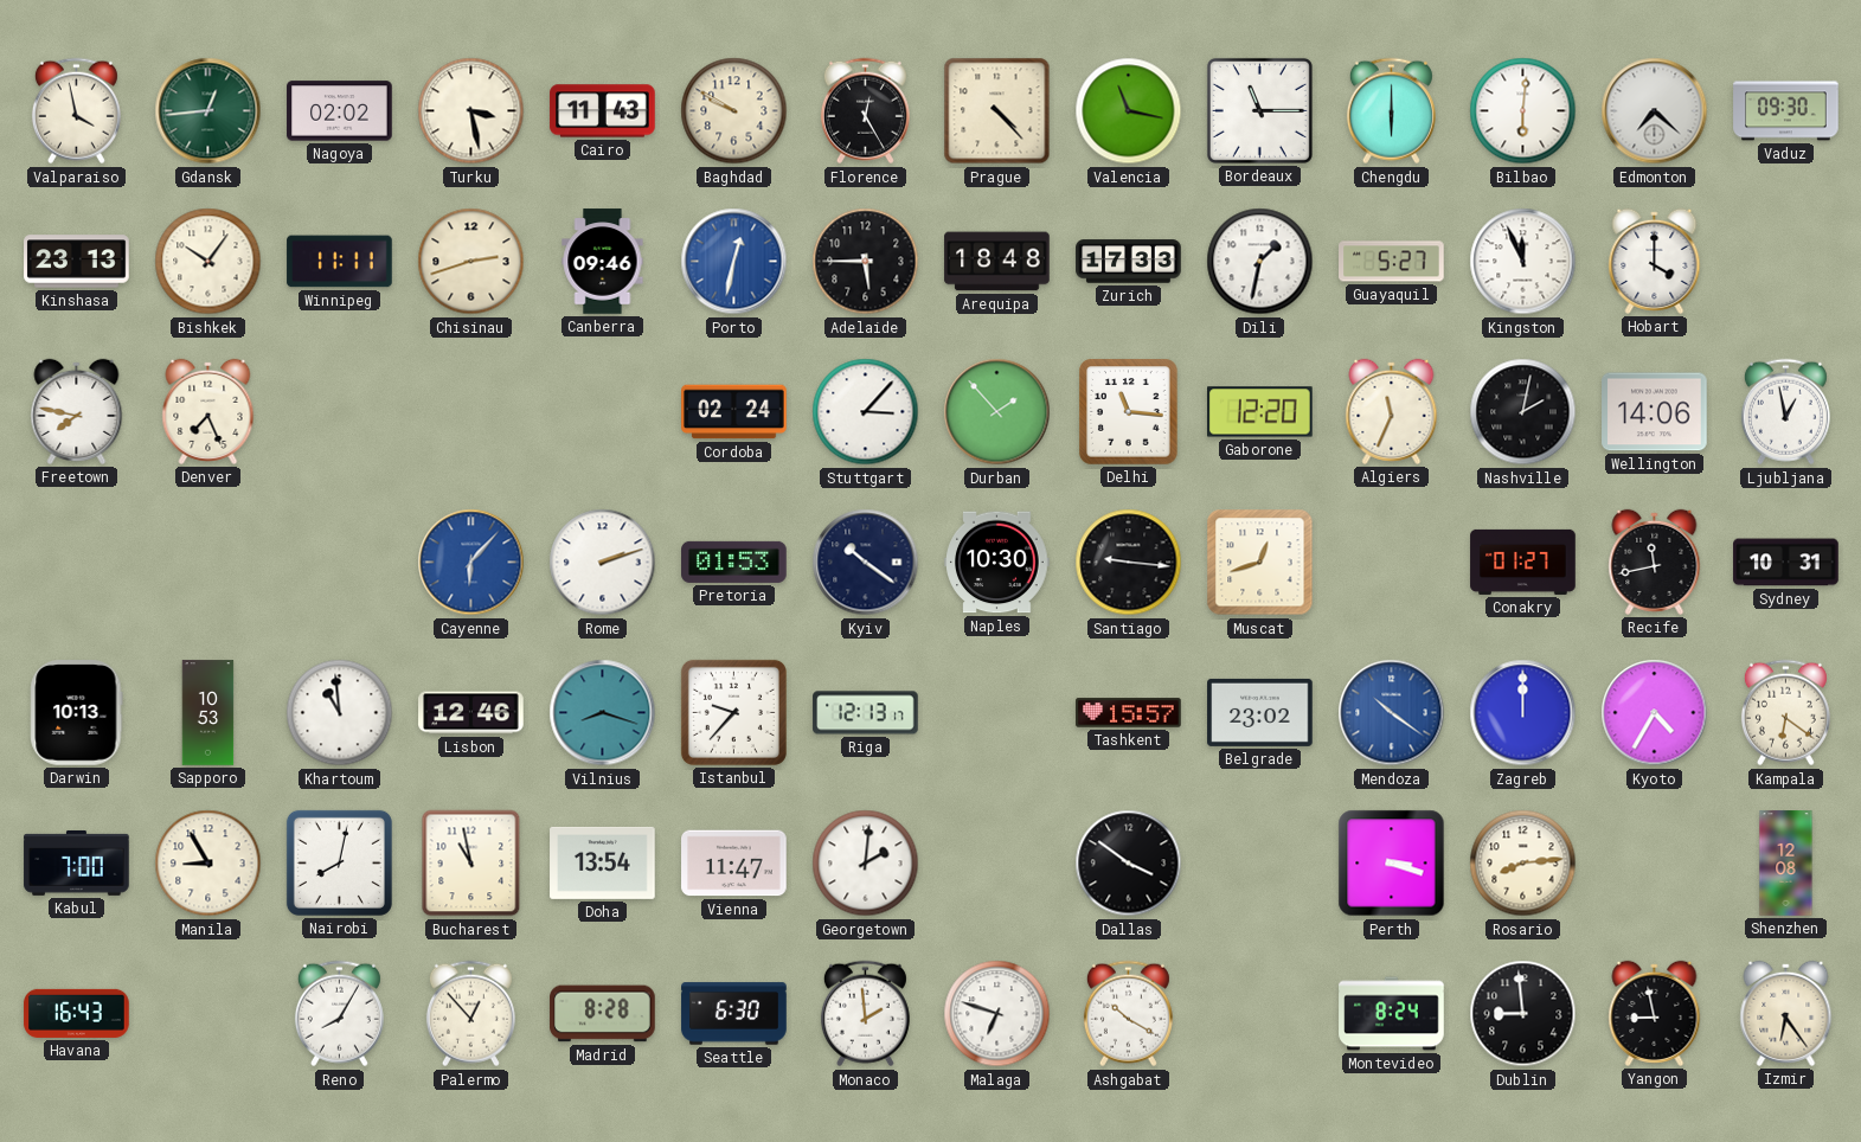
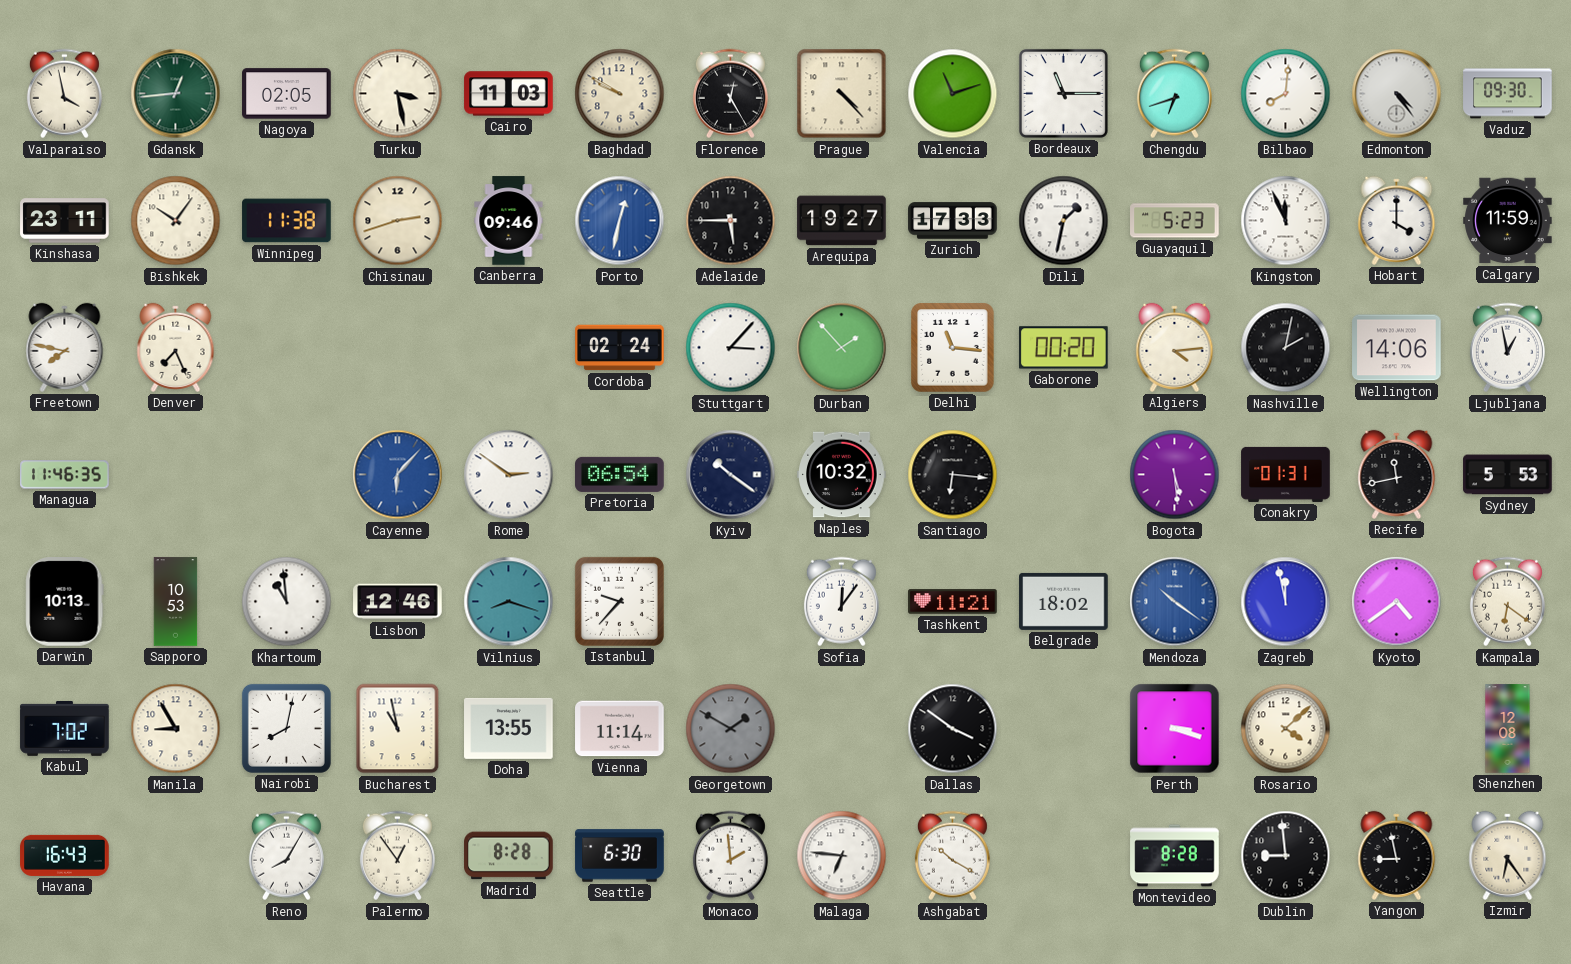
Nagoya: 02:02 -> 02:05 (287, 94)
Cairo: 11:43 -> 11:03 (509, 94)
Valencia: 11:17 -> 11:12 (953, 94)
Chengdu: 6:00 -> 6:42 (1174, 94)
Bilbao: 6:01 -> 8:01 (1286, 94)
Edmonton: 7:22 -> 4:24 (1397, 94)
Kinshasa: 23:13 -> 23:11 (65, 221)
Winnipeg: 11:11 -> 11:38 (287, 221)
Arequipa: 18:48 -> 19:27 (842, 221)
Guayaquil: 5:27 -> 5:23 (1175, 221)
Calgary: none -> 11:59 (1508, 221)
Gaborone: 12:20 -> 00:20 (1064, 348)
Algiers: 11:34 -> 4:14 (1175, 347)
Managua: none -> 11:46 (65, 475)
Rome: 2:12 -> 2:51 (509, 475)
Pretoria: 01:53 -> 06:54 (620, 474)
Naples: 10:30 -> 10:32 (842, 475)
Santiago: 9:16 -> 6:16 (953, 475)
Muscat: 12:42 -> none (1260, 563)
Bogota: none -> 5:29 (1175, 475)
Conakry: 01:27 -> 01:31 (1286, 474)
Sydney: 10:31 -> 5:53 (1508, 475)
Riga: 12:13 -> none (866, 713)
Sofia: none -> 12:06 (841, 602)
Tashkent: 15:57 -> 11:21 (953, 602)
Belgrade: 23:02 -> 18:02 (1064, 601)
Zagreb: 12:00 -> 11:58 (1286, 602)
Kyoto: 4:35 -> 4:39 (1397, 602)
Kabul: 7:00 -> 7:02 (65, 728)
Doha: 13:54 -> 13:55 (509, 728)
Vienna: 11:47 -> 11:14 (620, 729)
Georgetown: 2:01 -> 1:50 (731, 729)
Georgetown dial: white -> grey (731, 729)
Rosario: 8:14 -> 4:08 (1286, 729)
Palermo: 12:53 -> 12:54 (397, 856)
Malaga: 6:48 -> 6:46 (842, 856)
Montevideo: 8:24 -> 8:28 (1175, 856)
